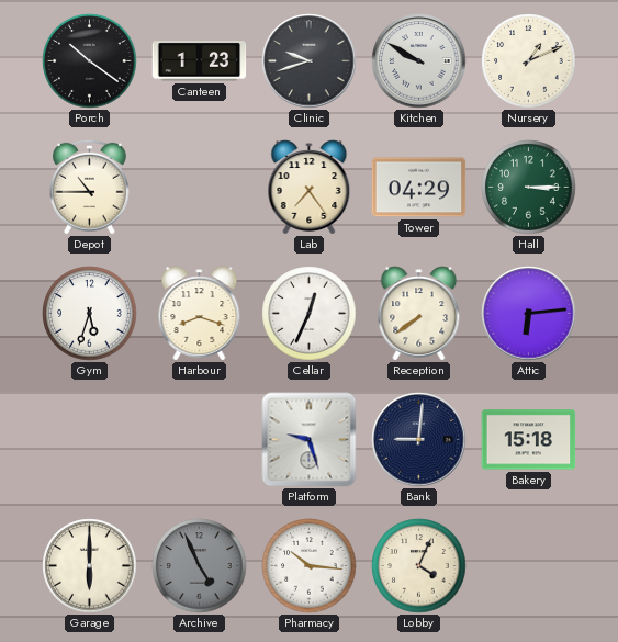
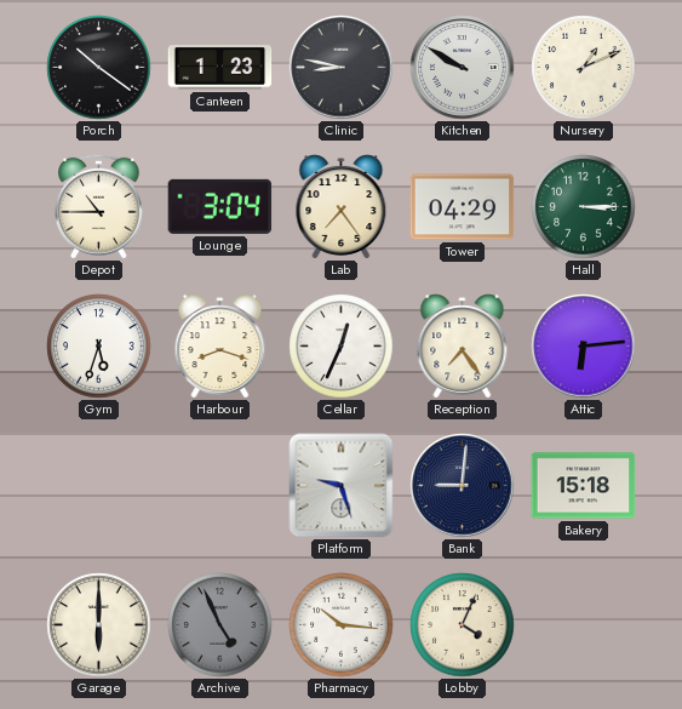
Clinic: 9:42 -> 8:47 (342, 68)
Lounge: none -> 3:04 (220, 206)
Reception: 7:39 -> 7:24 (463, 347)
